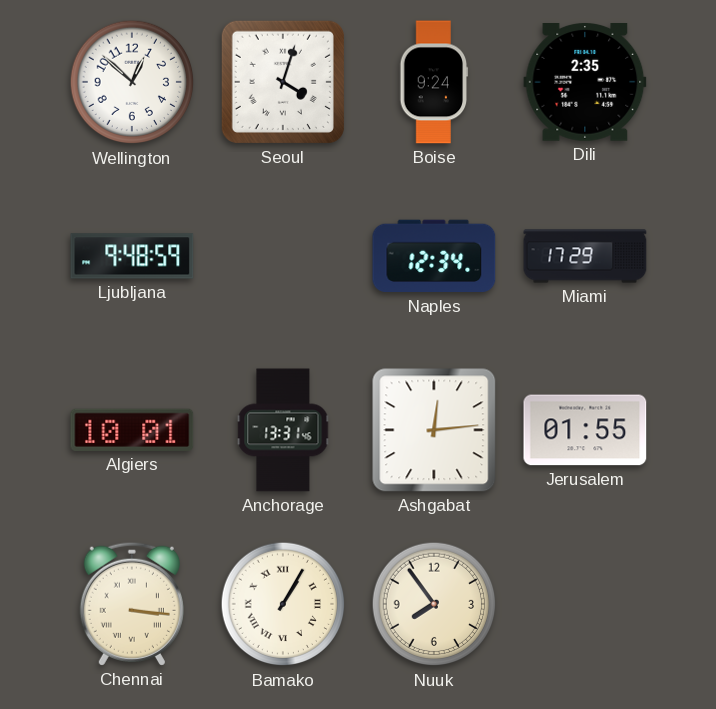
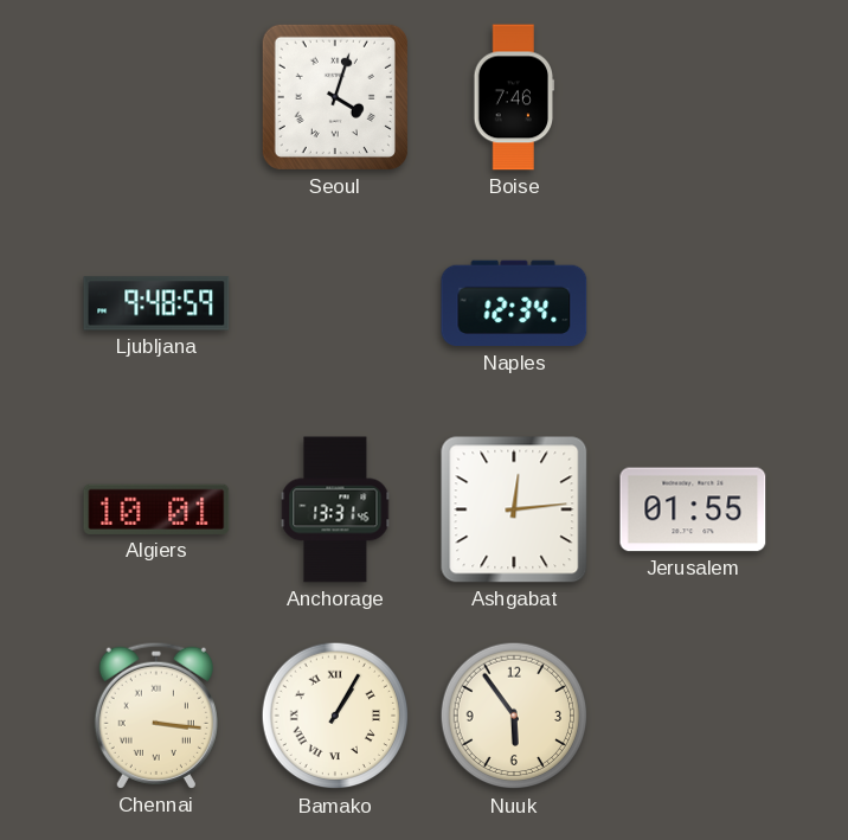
Wellington: 12:52 -> none (132, 82)
Boise: 9:24 -> 7:46 (514, 97)
Dili: 2:35 -> none (585, 83)
Miami: 17:29 -> none (585, 256)
Nuuk: 7:54 -> 5:54 (514, 716)
